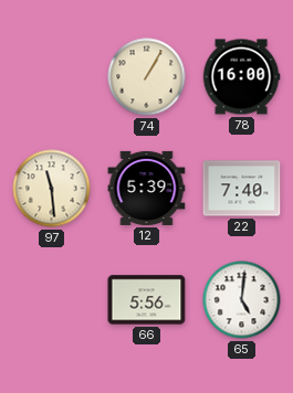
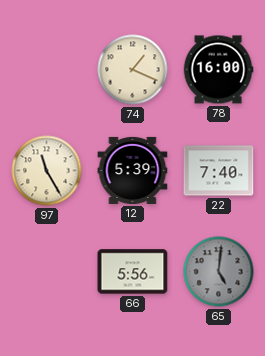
74: 1:05 -> 1:19 (133, 70)
97: 11:29 -> 11:25 (47, 171)
65 dial: white -> grey (219, 272)
